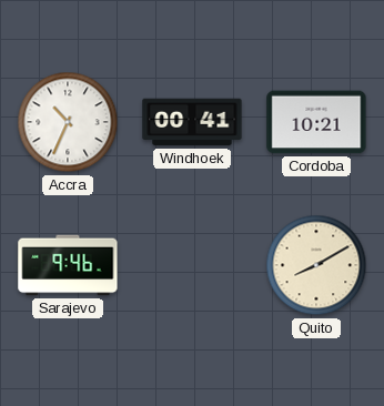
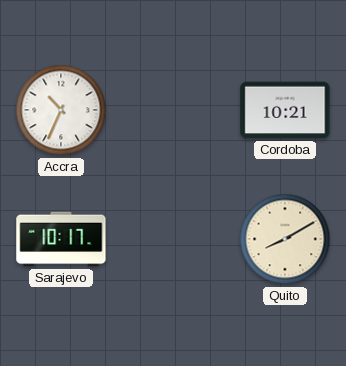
Windhoek: 00:41 -> none (192, 122)
Sarajevo: 9:46 -> 10:17 (61, 239)
